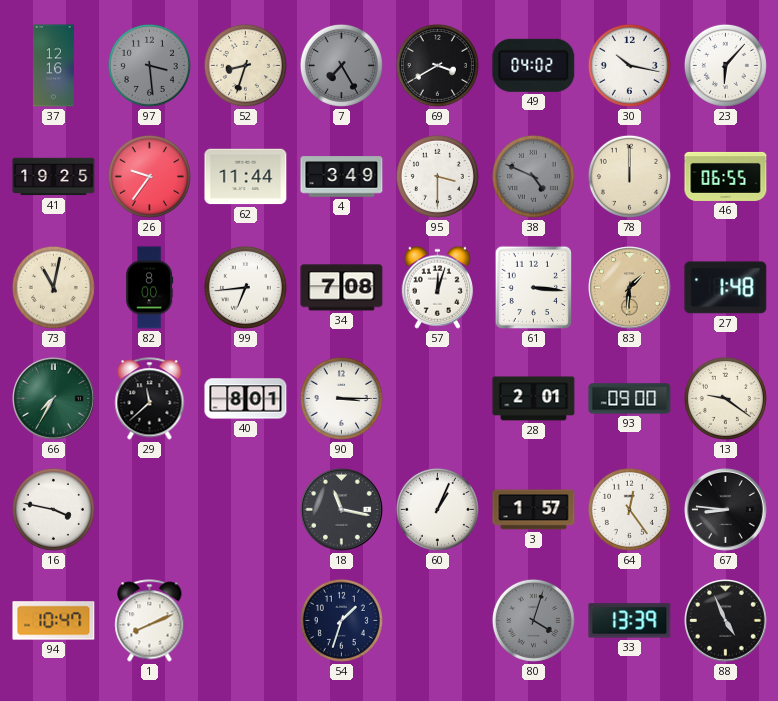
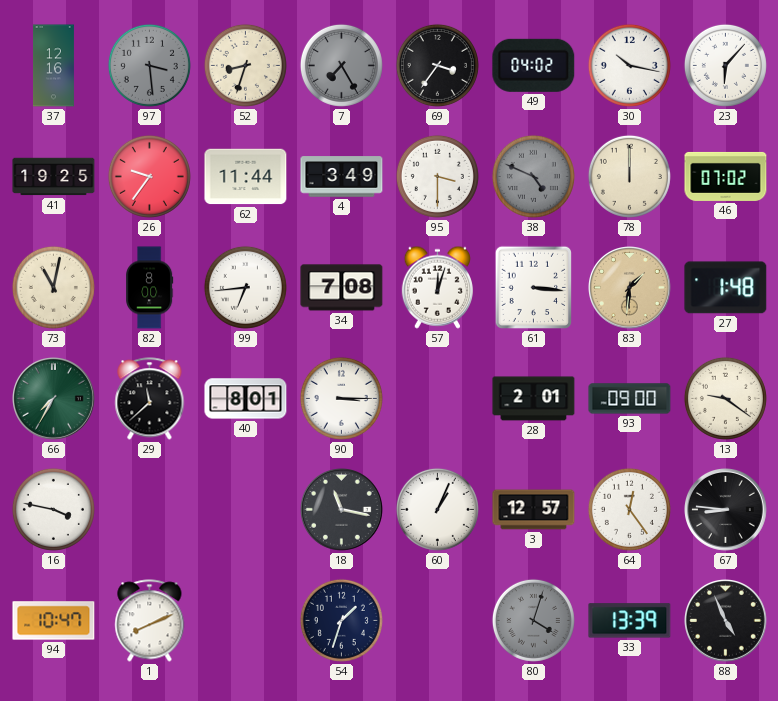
69: 3:40 -> 3:36 (437, 65)
46: 06:55 -> 07:02 (726, 176)
3: 1:57 -> 12:57 (534, 510)
